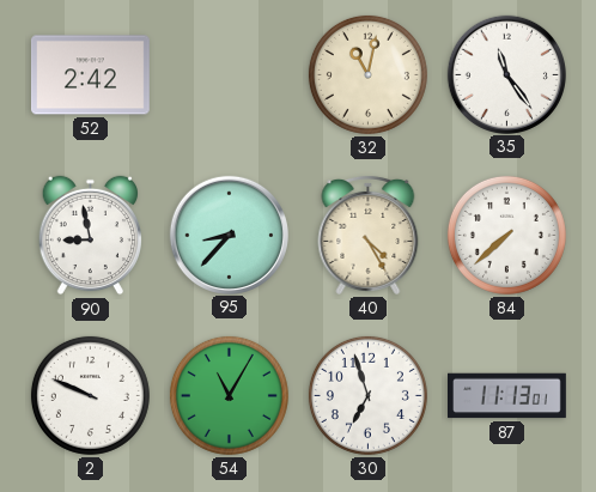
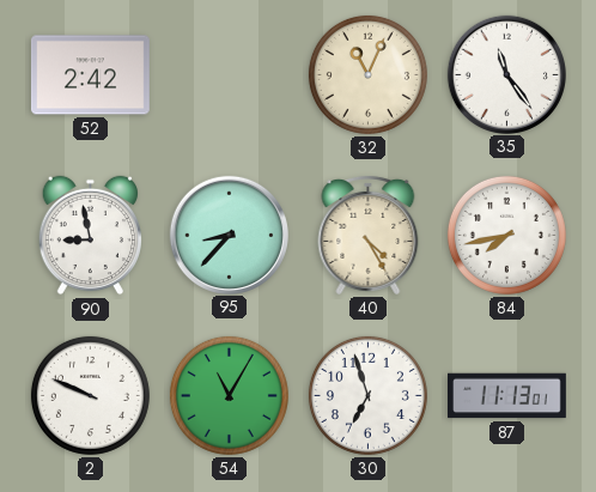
32: 11:02 -> 11:04 (367, 74)
84: 7:38 -> 7:43 (506, 235)
